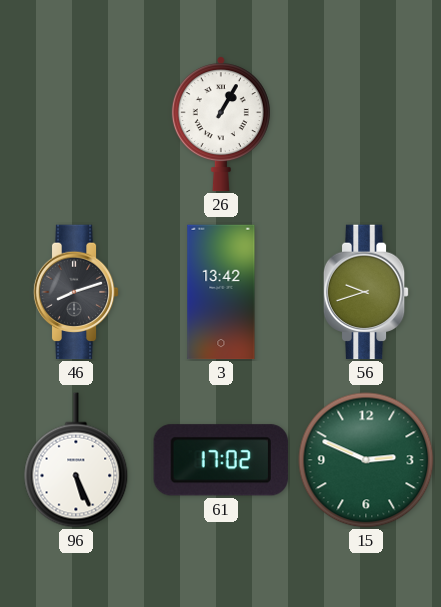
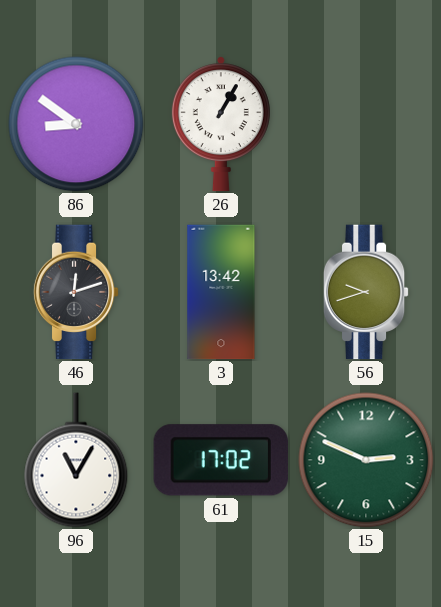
86: none -> 8:51 (76, 124)
46: 8:12 -> 12:12 (76, 292)
96: 5:26 -> 11:05 (76, 460)
